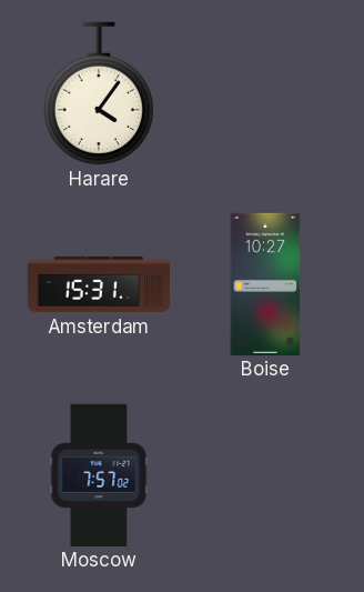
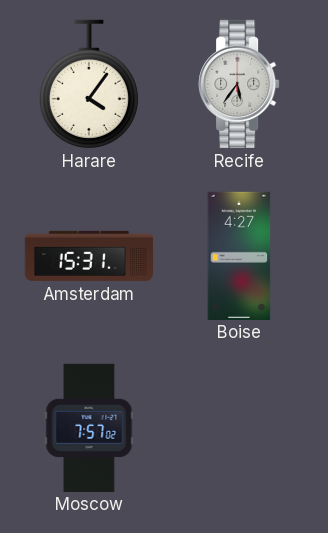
Recife: none -> 5:36 (239, 84)
Boise: 10:27 -> 4:27 (239, 255)
